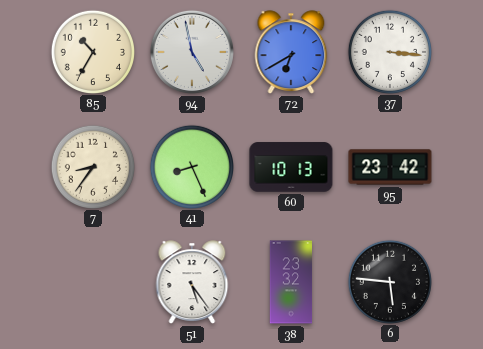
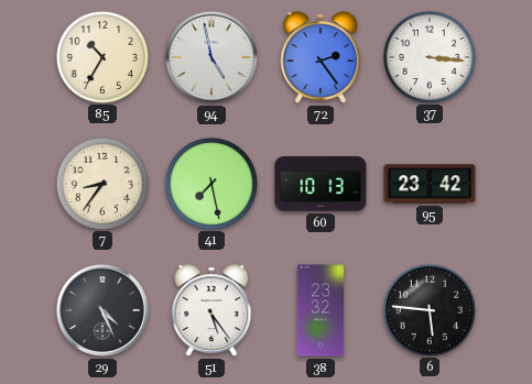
72: 6:40 -> 2:24 (321, 57)
41: 8:26 -> 7:28 (210, 183)
29: none -> 4:26 (102, 310)
